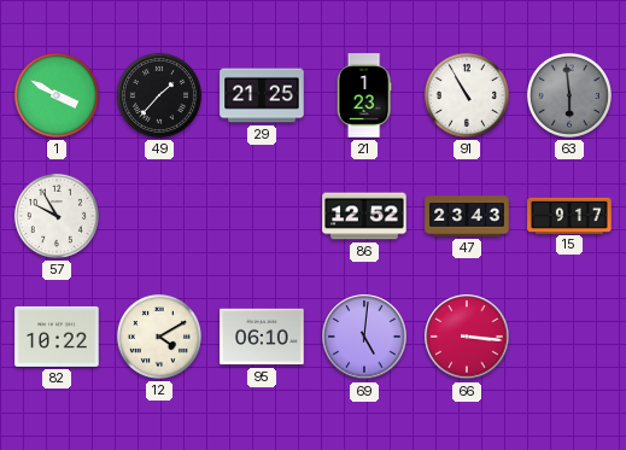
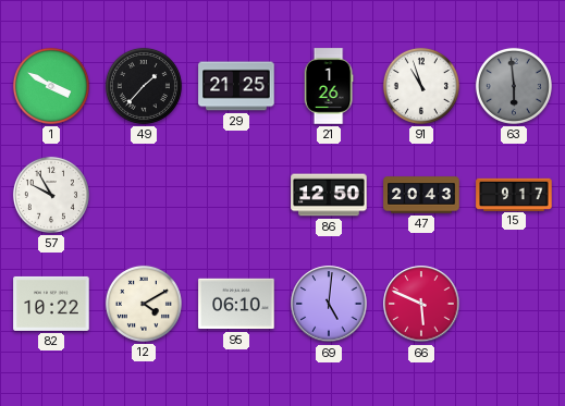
21: 1:23 -> 1:26 (329, 86)
91: 10:55 -> 10:57 (421, 86)
86: 12:52 -> 12:50 (329, 195)
47: 23:43 -> 20:43 (421, 195)
66: 3:16 -> 5:49 (421, 304)
